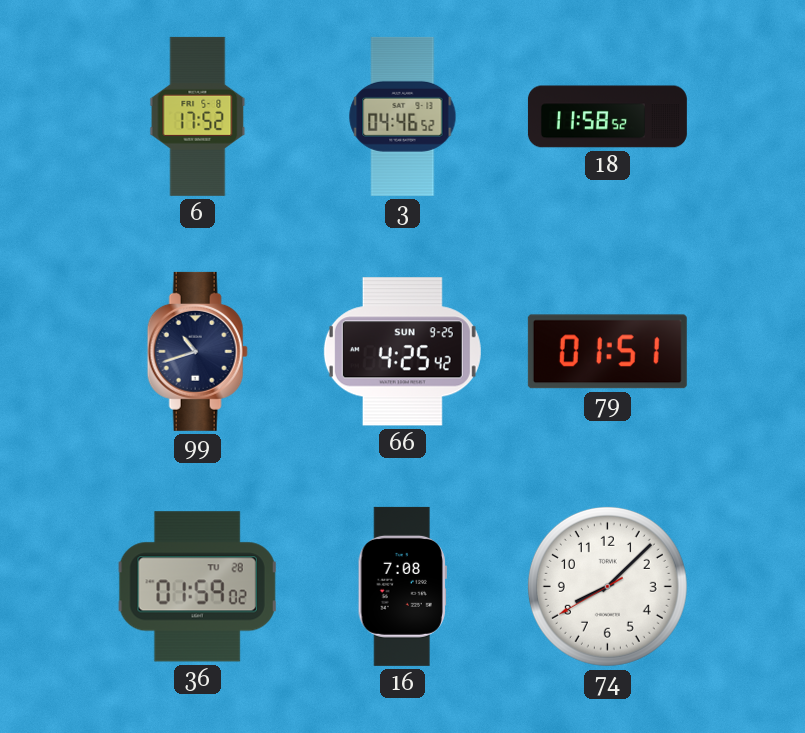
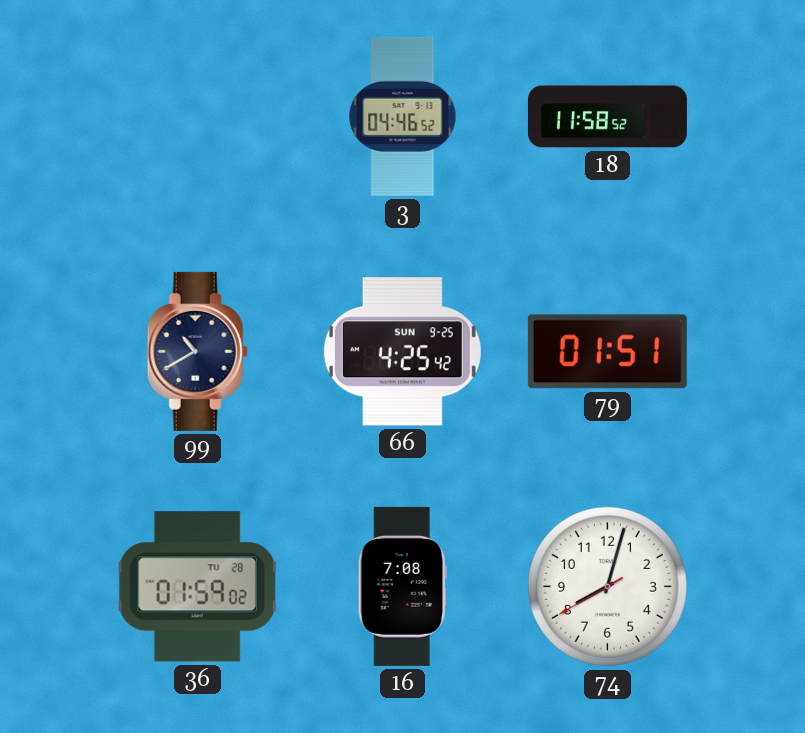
6: 17:52 -> none (198, 116)
99: 10:42 -> 10:40 (197, 351)
74: 8:07 -> 8:02 (607, 586)
